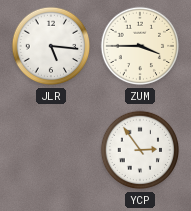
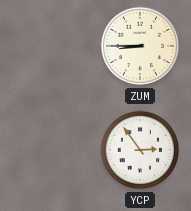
JLR: 5:16 -> none (51, 46)
ZUM: 3:45 -> 8:45 (140, 46)
